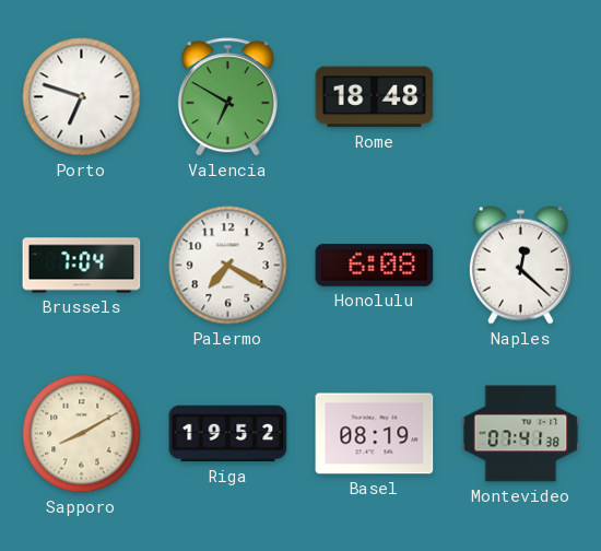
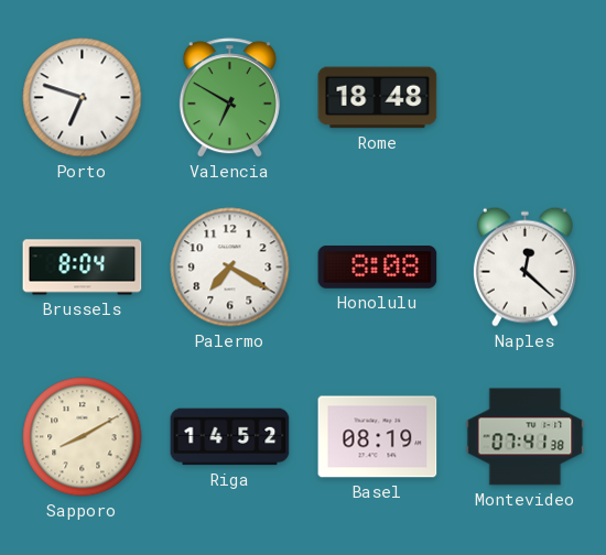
Brussels: 7:04 -> 8:04 (83, 268)
Honolulu: 6:08 -> 8:08 (378, 266)
Riga: 19:52 -> 14:52 (230, 437)
